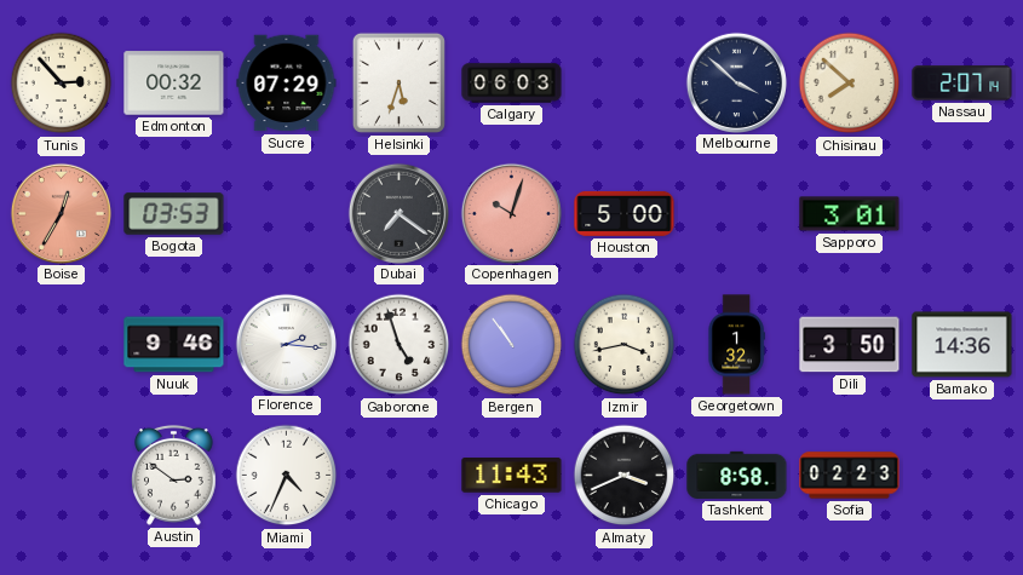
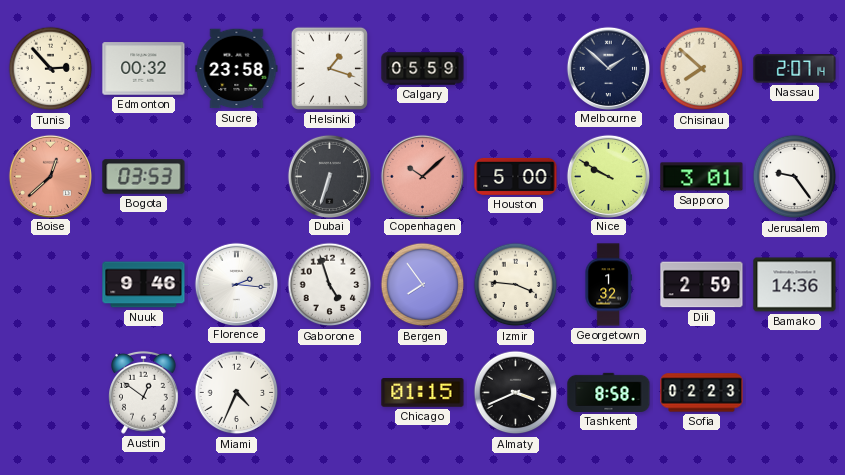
Sucre: 07:29 -> 23:58 (237, 69)
Helsinki: 5:33 -> 1:18 (329, 68)
Calgary: 06:03 -> 05:59 (423, 69)
Melbourne: 3:52 -> 1:52 (608, 68)
Boise: 12:35 -> 12:38 (50, 176)
Dubai: 7:21 -> 6:33 (329, 176)
Copenhagen: 10:03 -> 10:08 (422, 176)
Nice: none -> 9:50 (608, 176)
Jerusalem: none -> 9:24 (795, 177)
Bergen: 10:54 -> 7:54 (423, 285)
Izmir: 3:43 -> 3:46 (516, 285)
Dili: 3:50 -> 2:59 (702, 285)
Austin: 2:51 -> 12:51 (144, 392)
Chicago: 11:43 -> 01:15 (423, 393)
